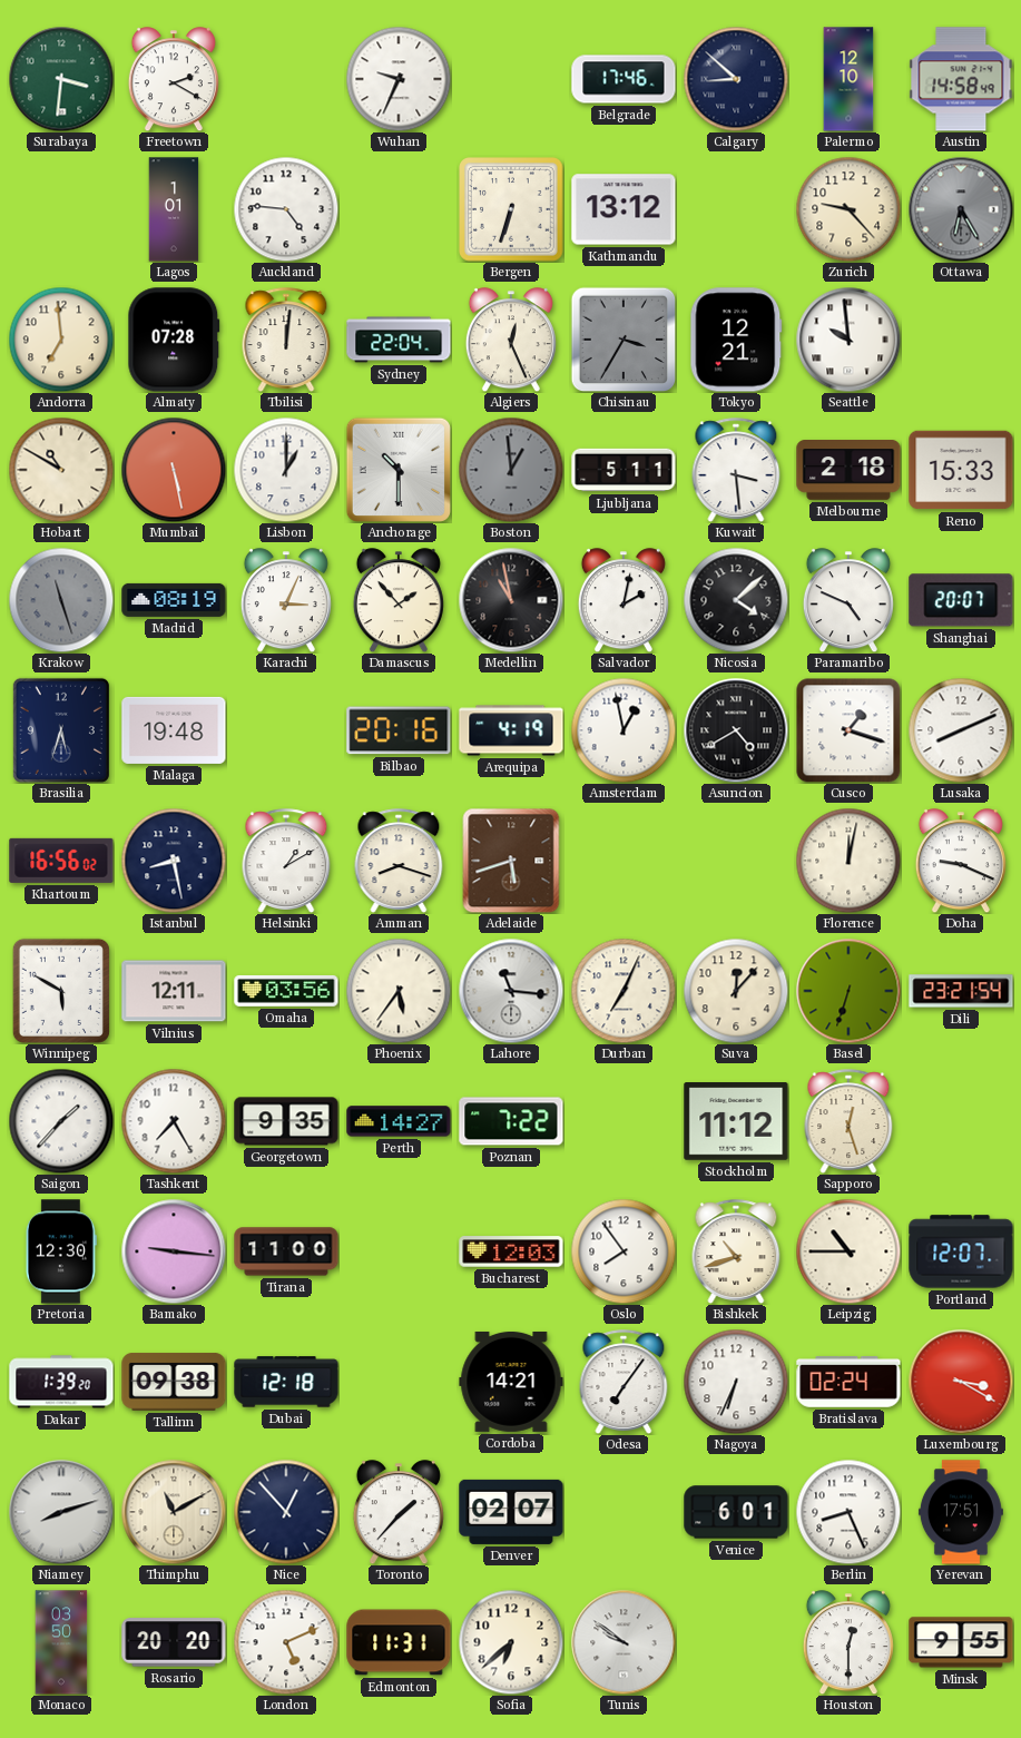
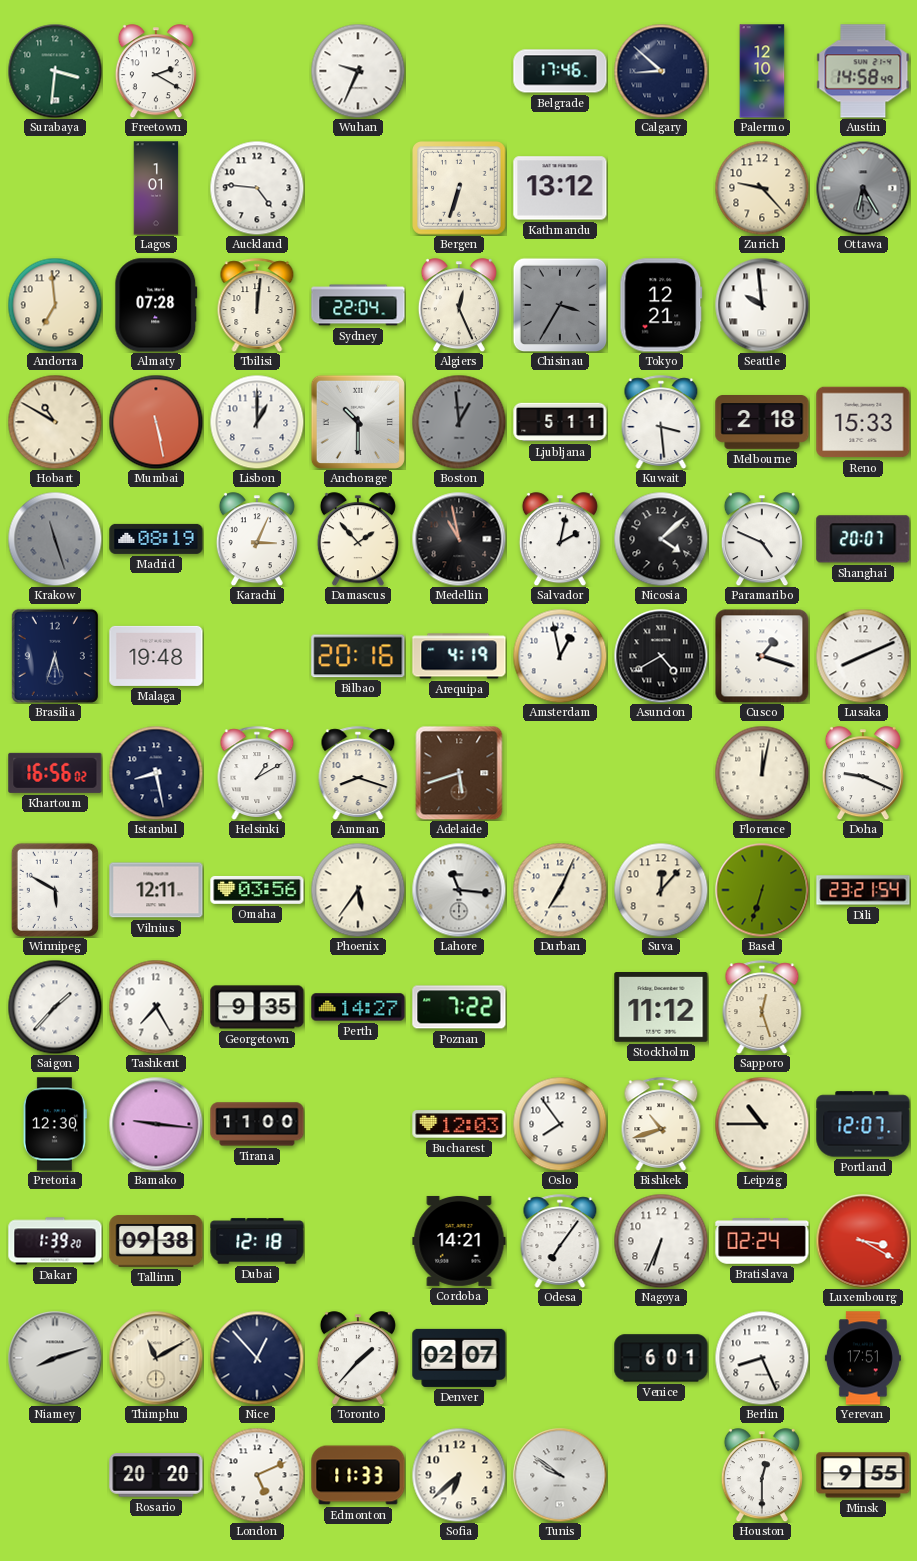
Monaco: 03:50 -> none (61, 1642)
Edmonton: 11:31 -> 11:33 (358, 1475)
